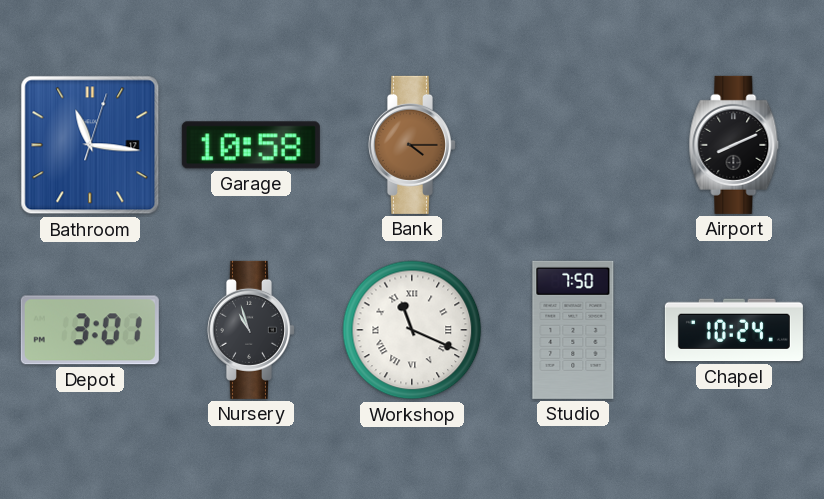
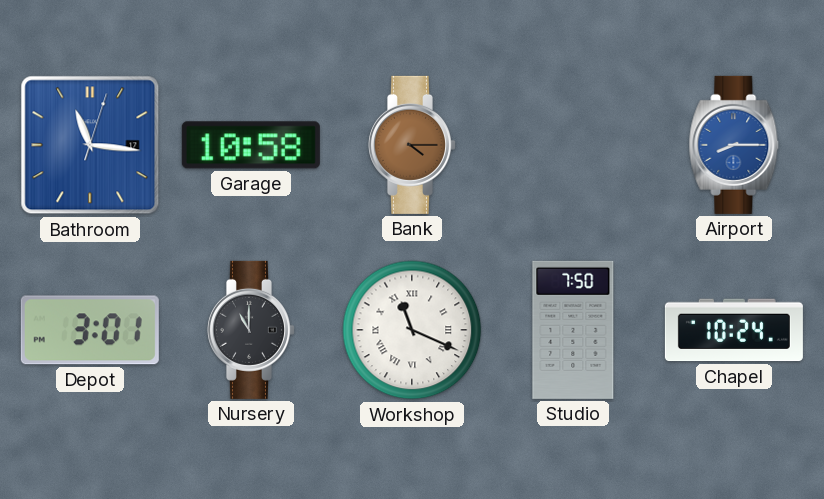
Airport: 8:11 -> 8:15 (734, 145)
Airport dial: black -> blue (734, 145)
Nursery: 10:57 -> 11:00 (251, 330)
